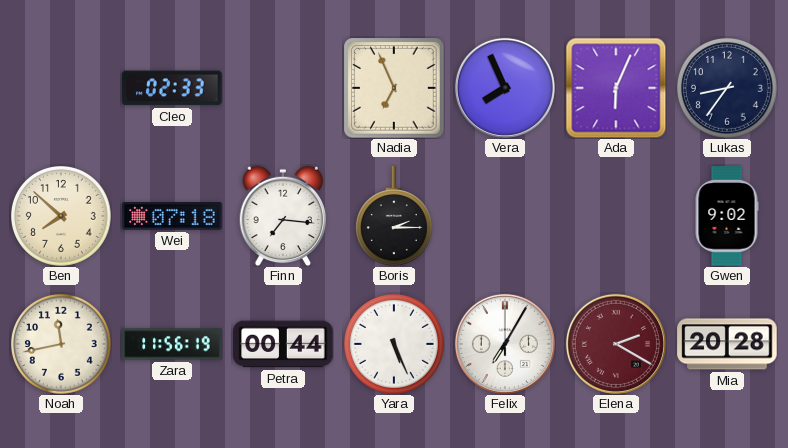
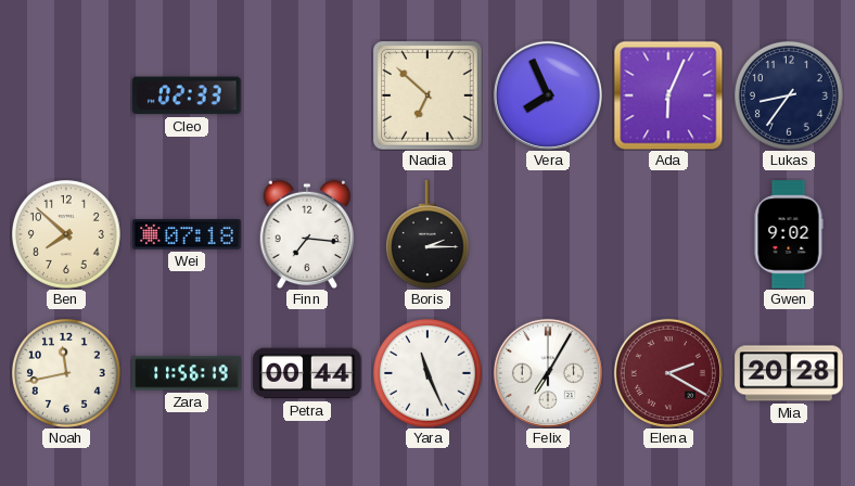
Nadia: 6:56 -> 6:52 (427, 95)
Yara: 5:26 -> 11:26 (427, 373)
